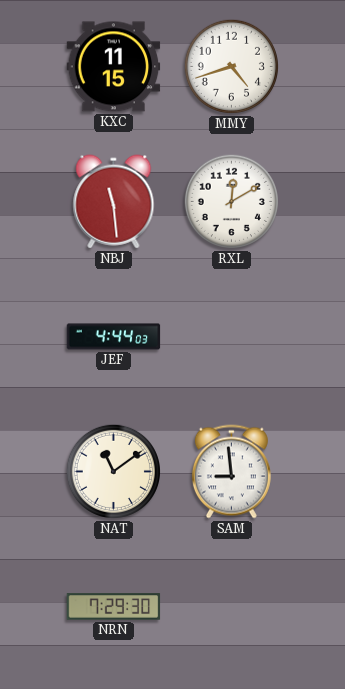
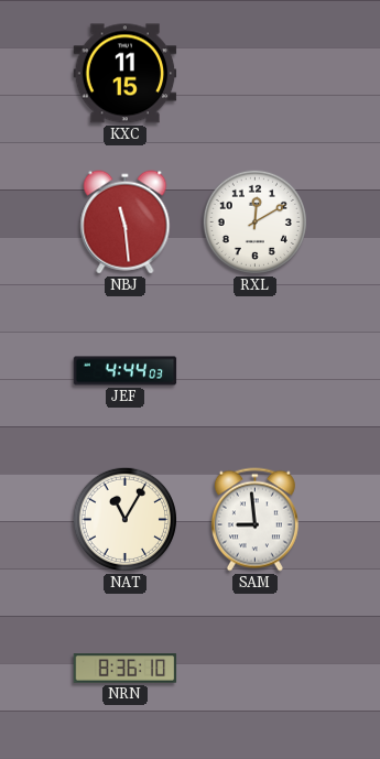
MMY: 4:42 -> none (231, 66)
NAT: 11:09 -> 11:05 (124, 519)
NRN: 7:29 -> 8:36 (126, 669)
